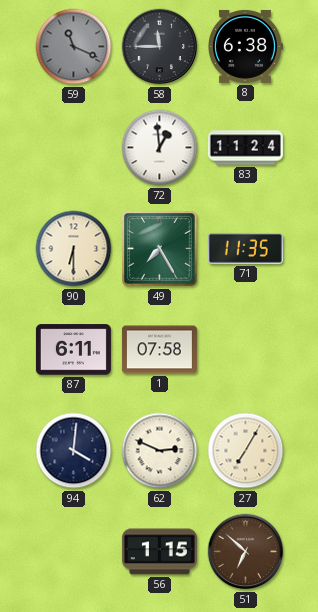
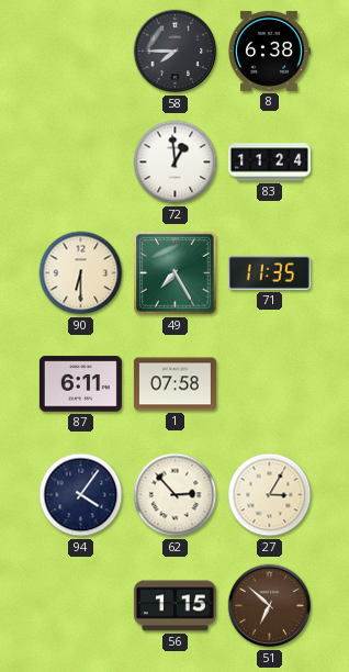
59: 11:19 -> none (74, 47)
58: 11:45 -> 7:45 (176, 52)
94: 4:01 -> 4:06 (81, 495)
62: 2:49 -> 2:53 (176, 495)
27: 7:05 -> 3:05 (270, 495)
